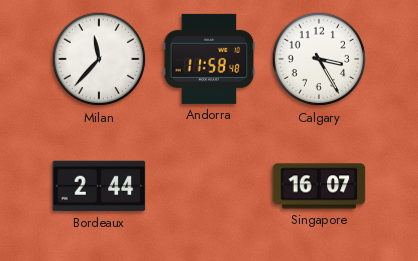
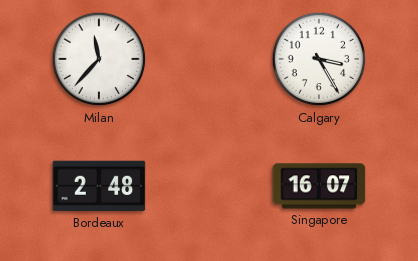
Andorra: 11:58 -> none (209, 59)
Bordeaux: 2:44 -> 2:48 (99, 186)
